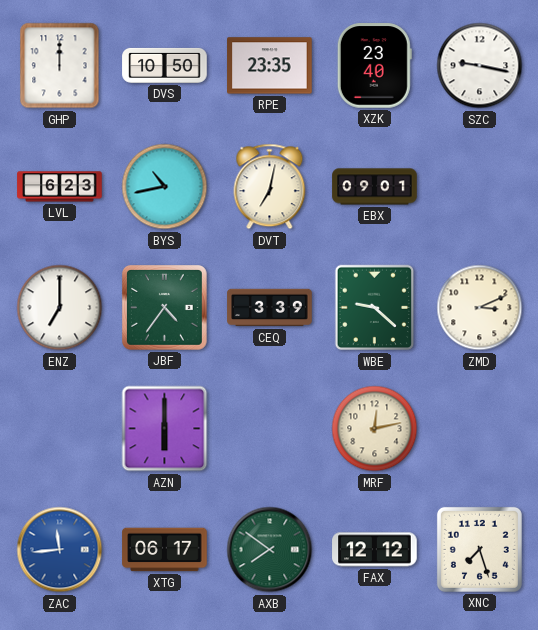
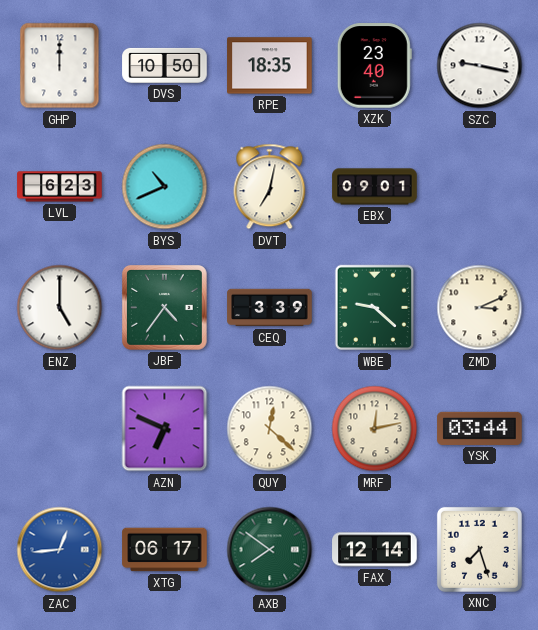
RPE: 23:35 -> 18:35 (270, 66)
BYS: 10:43 -> 10:41 (165, 187)
ENZ: 7:00 -> 5:00 (60, 308)
AZN: 6:00 -> 6:49 (165, 429)
QUY: none -> 12:22 (270, 429)
YSK: none -> 03:44 (480, 428)
ZAC: 11:44 -> 12:44 (60, 550)
FAX: 12:12 -> 12:14 (375, 550)
